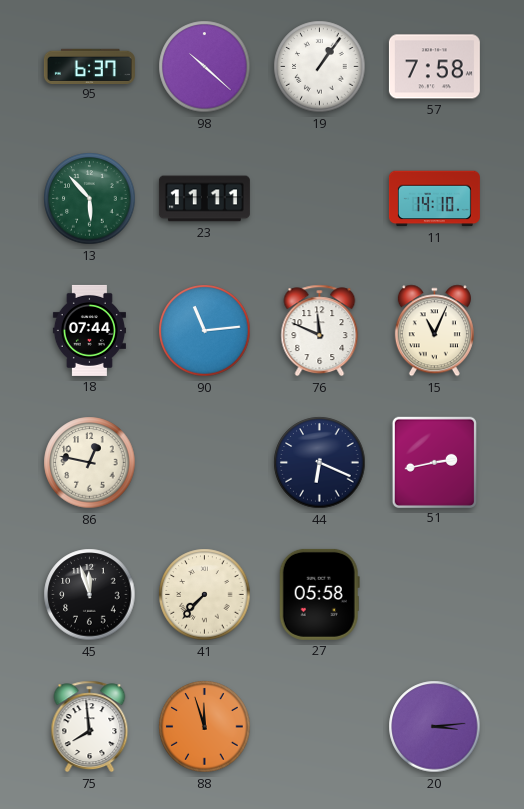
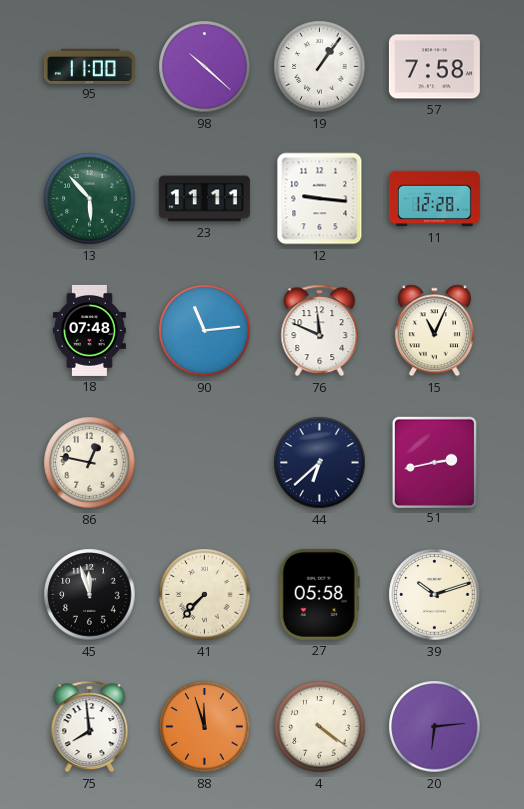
95: 6:37 -> 11:00 (89, 66)
12: none -> 9:16 (320, 199)
11: 14:10 -> 12:28 (434, 199)
18: 07:44 -> 07:48 (89, 330)
44: 6:19 -> 6:38 (320, 463)
39: none -> 10:12 (435, 595)
4: none -> 4:21 (320, 727)
20: 3:14 -> 6:14 (435, 727)
